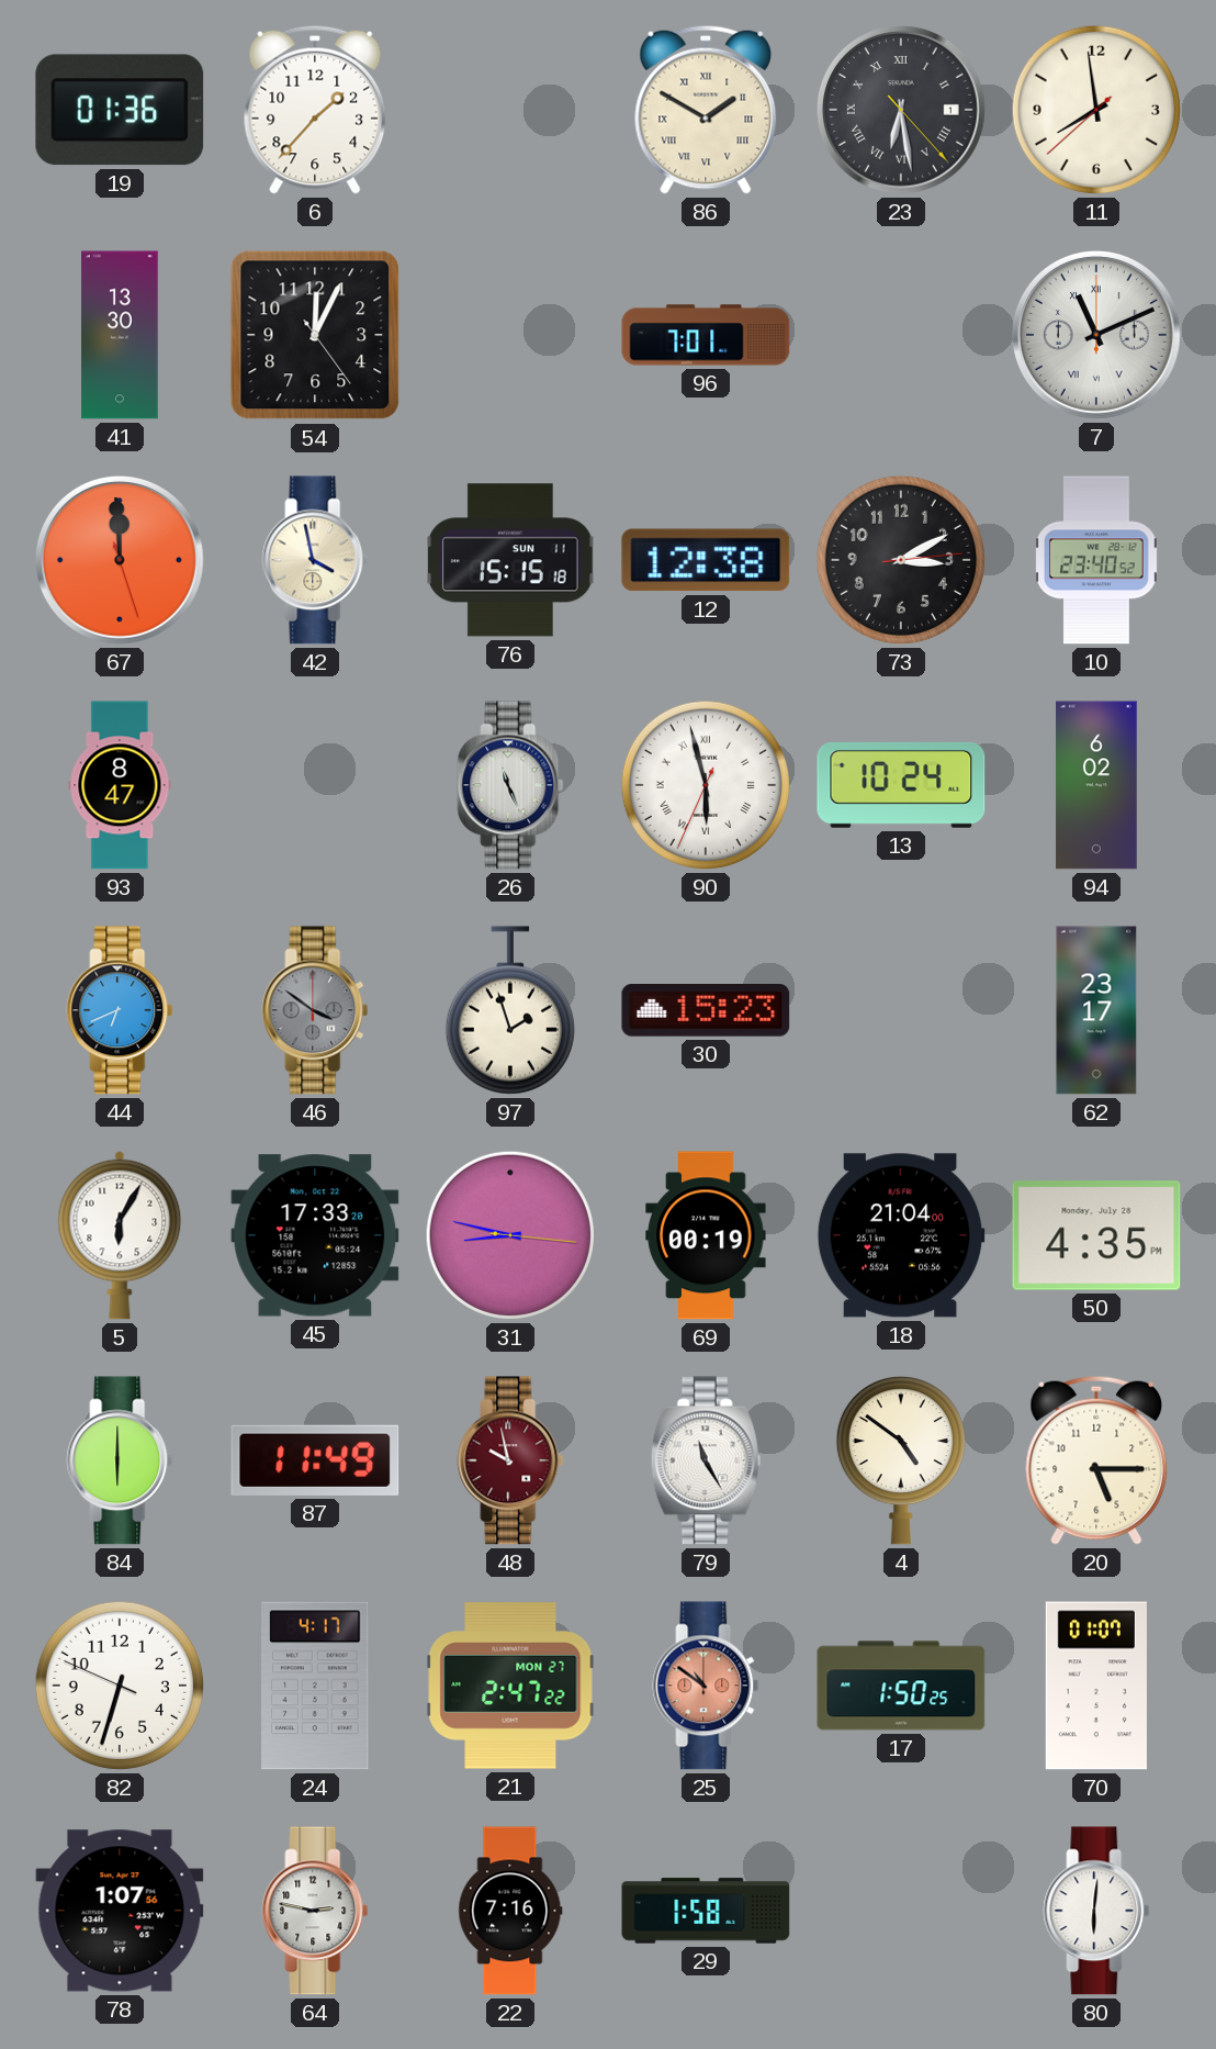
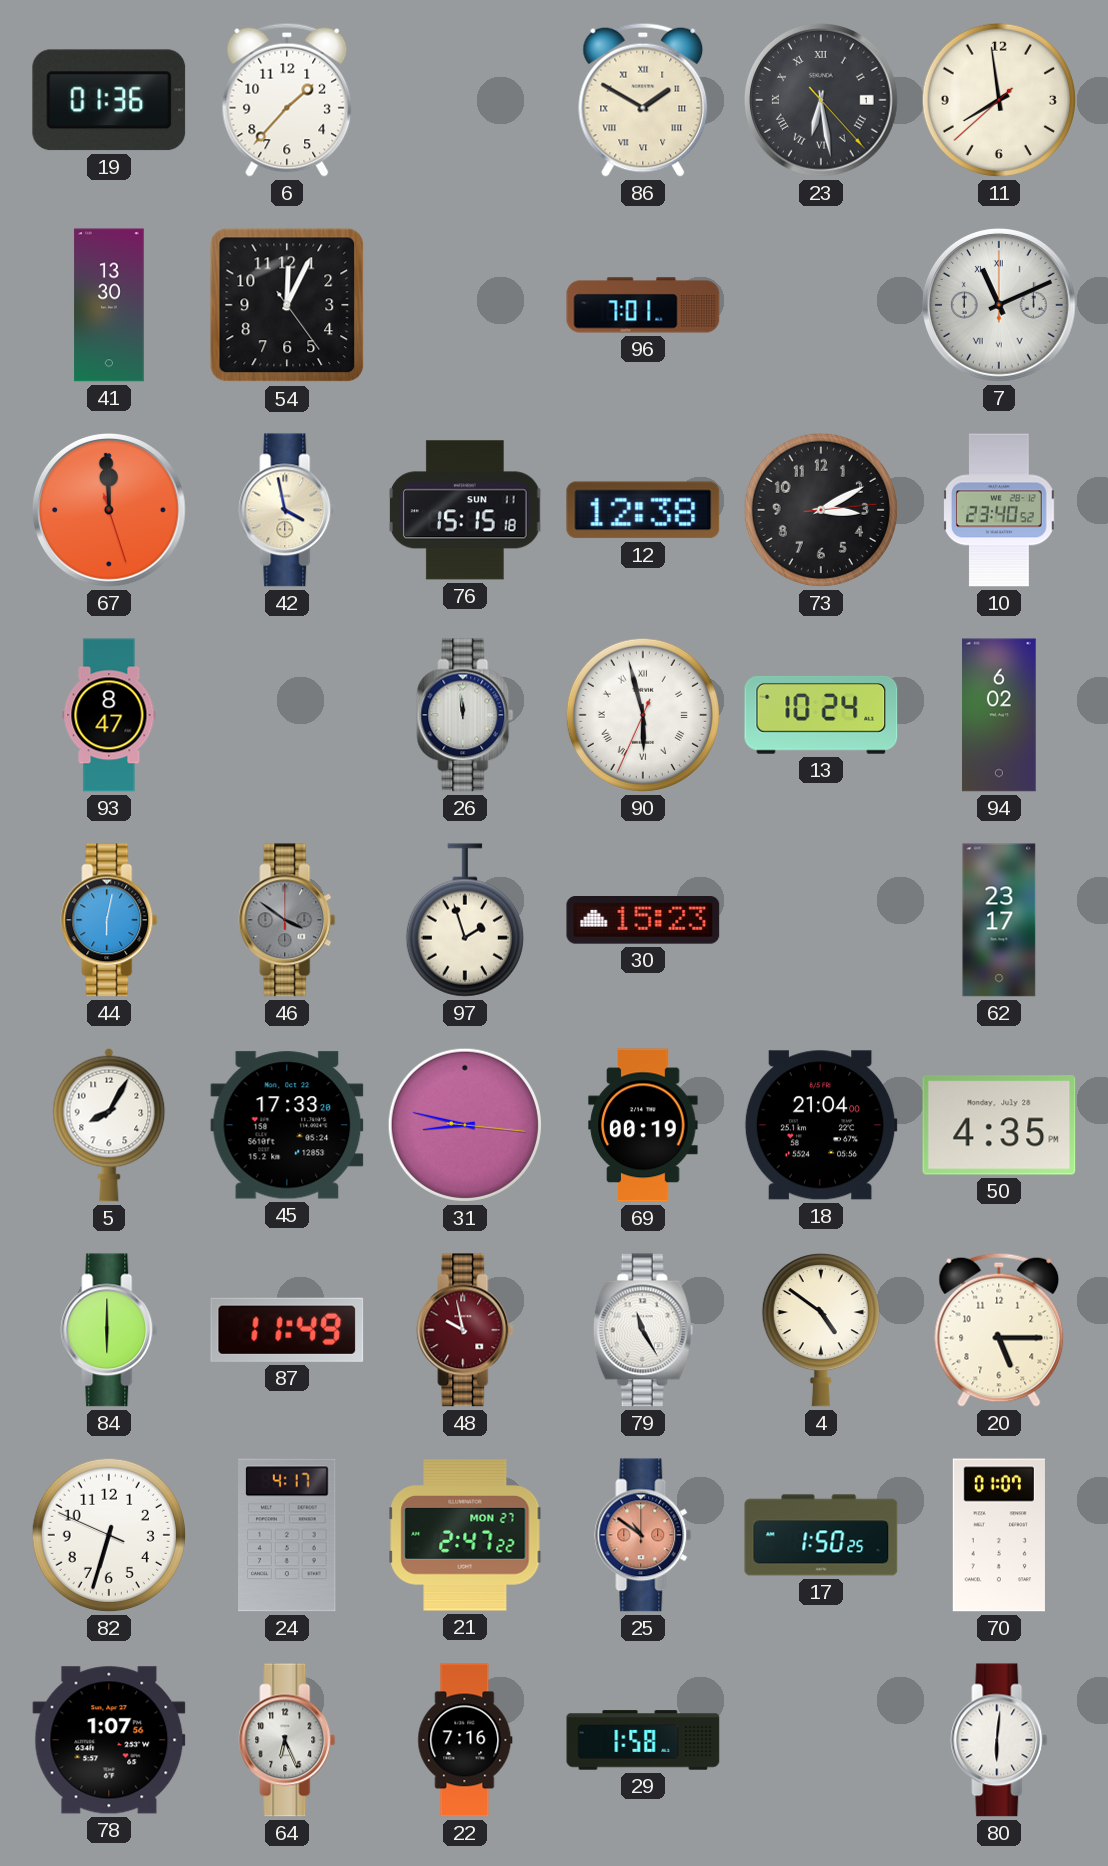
26: 11:26 -> 11:59 (465, 715)
44: 6:41 -> 6:02 (109, 920)
5: 6:05 -> 8:05 (109, 1125)
64: 2:47 -> 6:26 (287, 1740)
